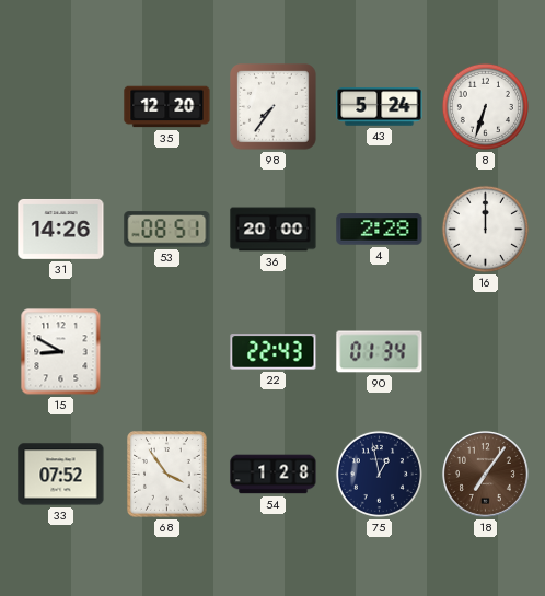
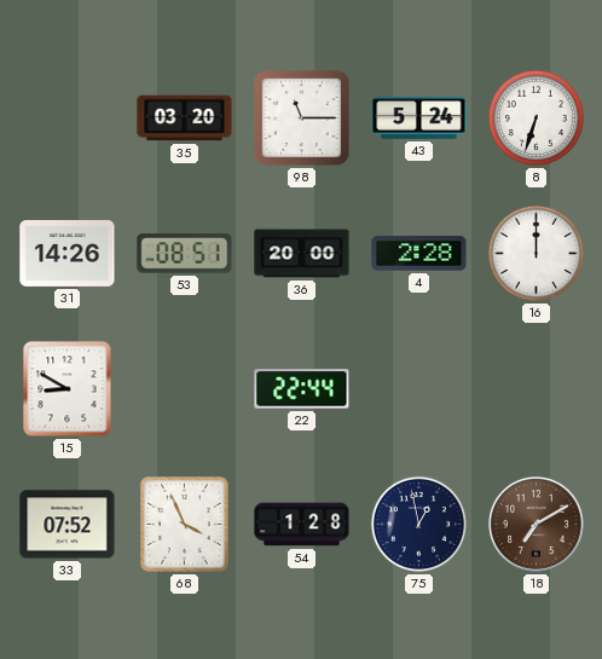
35: 12:20 -> 03:20 (185, 118)
98: 7:36 -> 11:15 (302, 118)
22: 22:43 -> 22:44 (302, 389)
90: 01:34 -> none (380, 352)
68: 3:54 -> 3:56 (185, 525)
18: 7:06 -> 7:10 (537, 524)
